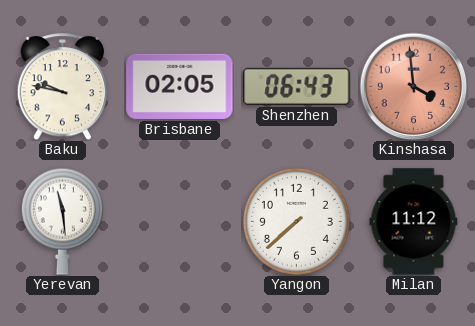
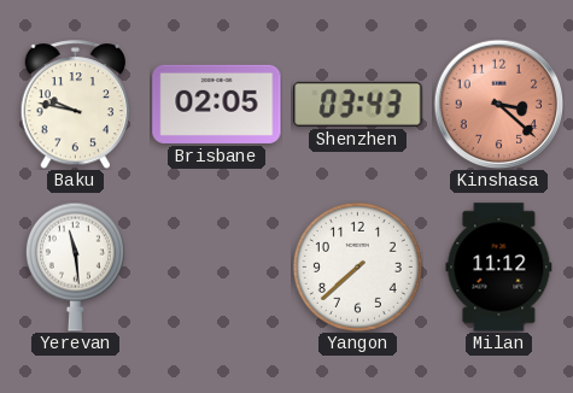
Shenzhen: 06:43 -> 03:43 (358, 104)
Kinshasa: 3:59 -> 3:22 (498, 104)
